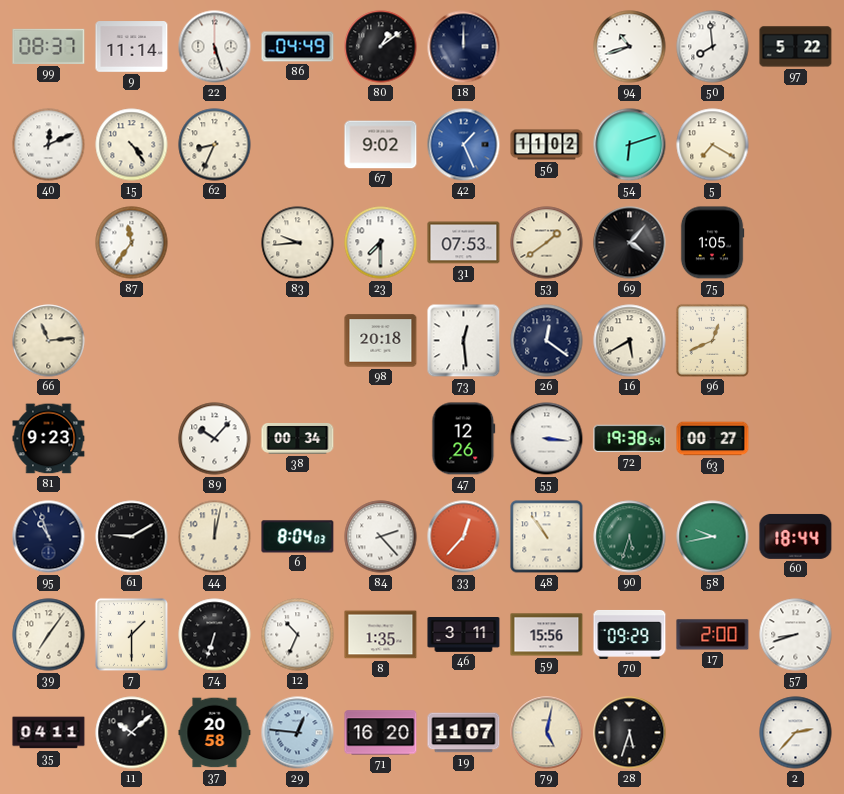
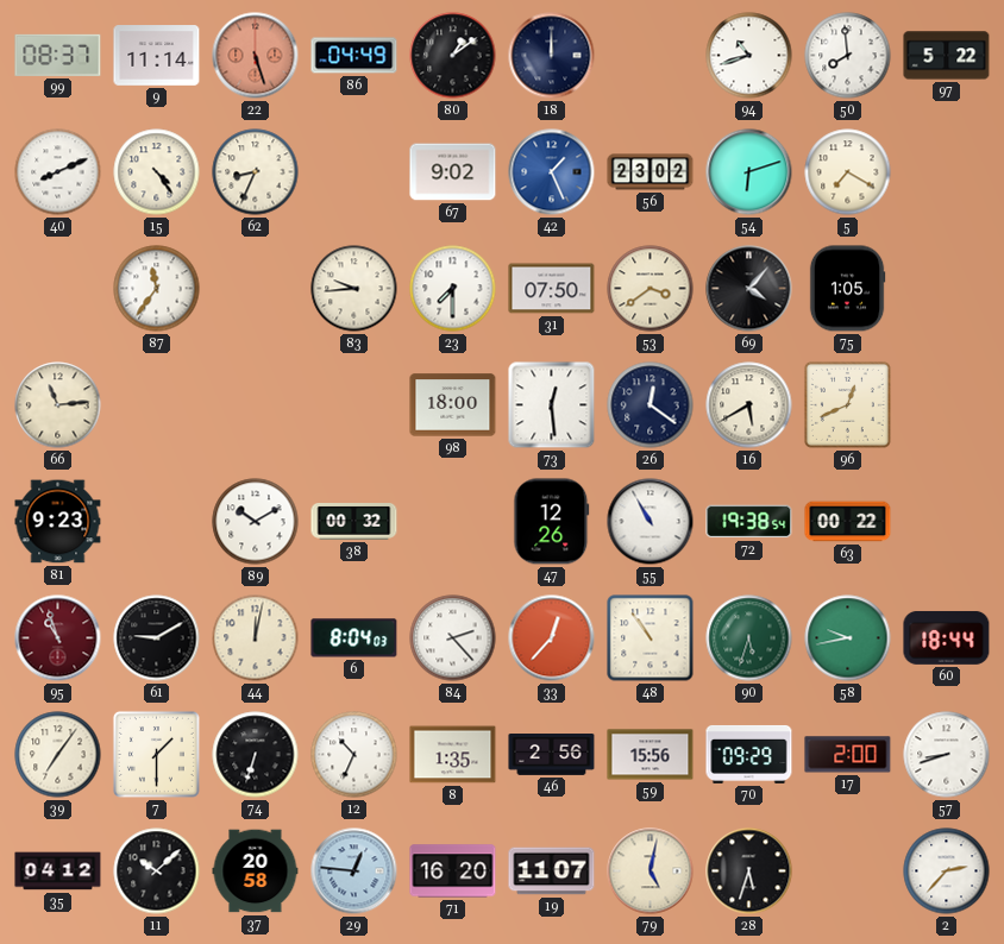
22 dial: white -> salmon (256, 56)
40: 12:11 -> 8:11 (58, 172)
56: 11:02 -> 23:02 (651, 172)
31: 07:53 -> 07:50 (552, 289)
53: 1:39 -> 3:39 (651, 289)
98: 20:18 -> 18:00 (453, 405)
89: 10:07 -> 10:10 (256, 522)
38: 00:34 -> 00:32 (354, 522)
55: 3:16 -> 10:55 (651, 522)
63: 00:27 -> 00:22 (848, 522)
95 dial: navy -> burgundy (58, 638)
46: 3:11 -> 2:56 (552, 755)
35: 04:11 -> 04:12 (58, 871)
